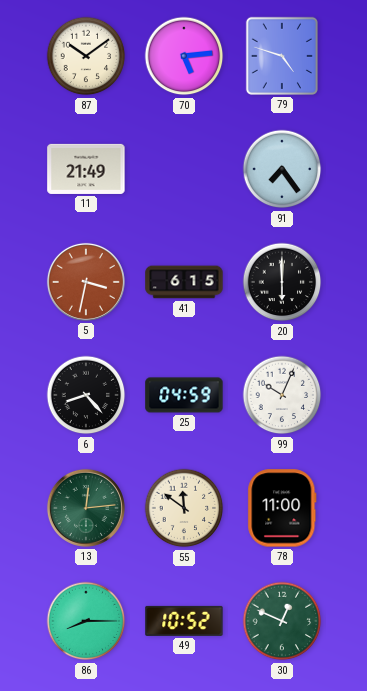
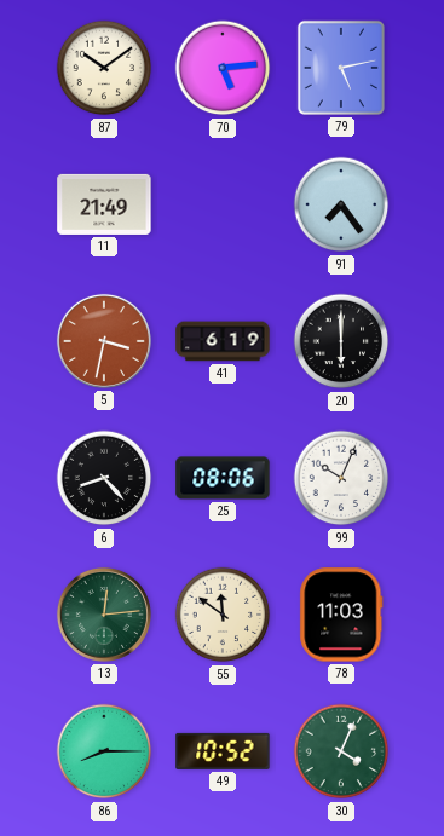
79: 4:48 -> 5:13 (341, 68)
41: 6:15 -> 6:19 (223, 341)
25: 04:59 -> 08:06 (223, 478)
78: 11:00 -> 11:03 (341, 615)
30: 12:49 -> 4:04 (341, 751)
